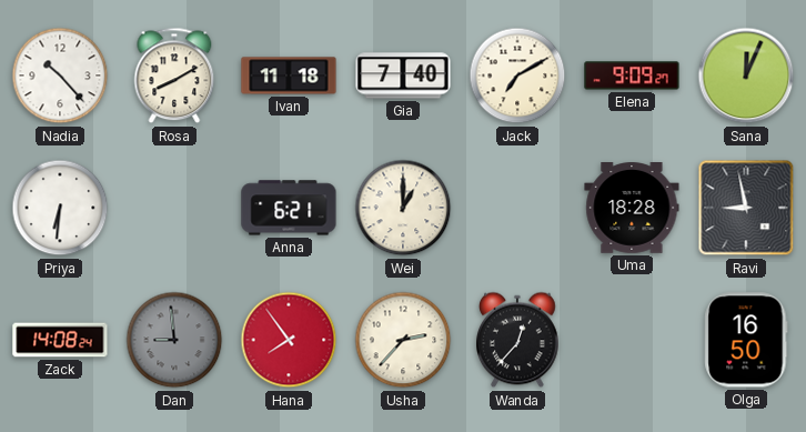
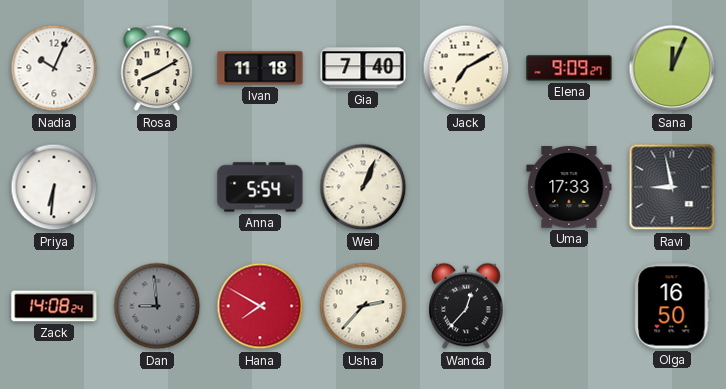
Nadia: 10:23 -> 10:04 (54, 68)
Anna: 6:21 -> 5:54 (260, 187)
Wei: 1:00 -> 1:04 (363, 187)
Uma: 18:28 -> 17:33 (569, 188)
Hana: 7:54 -> 7:50 (260, 306)
